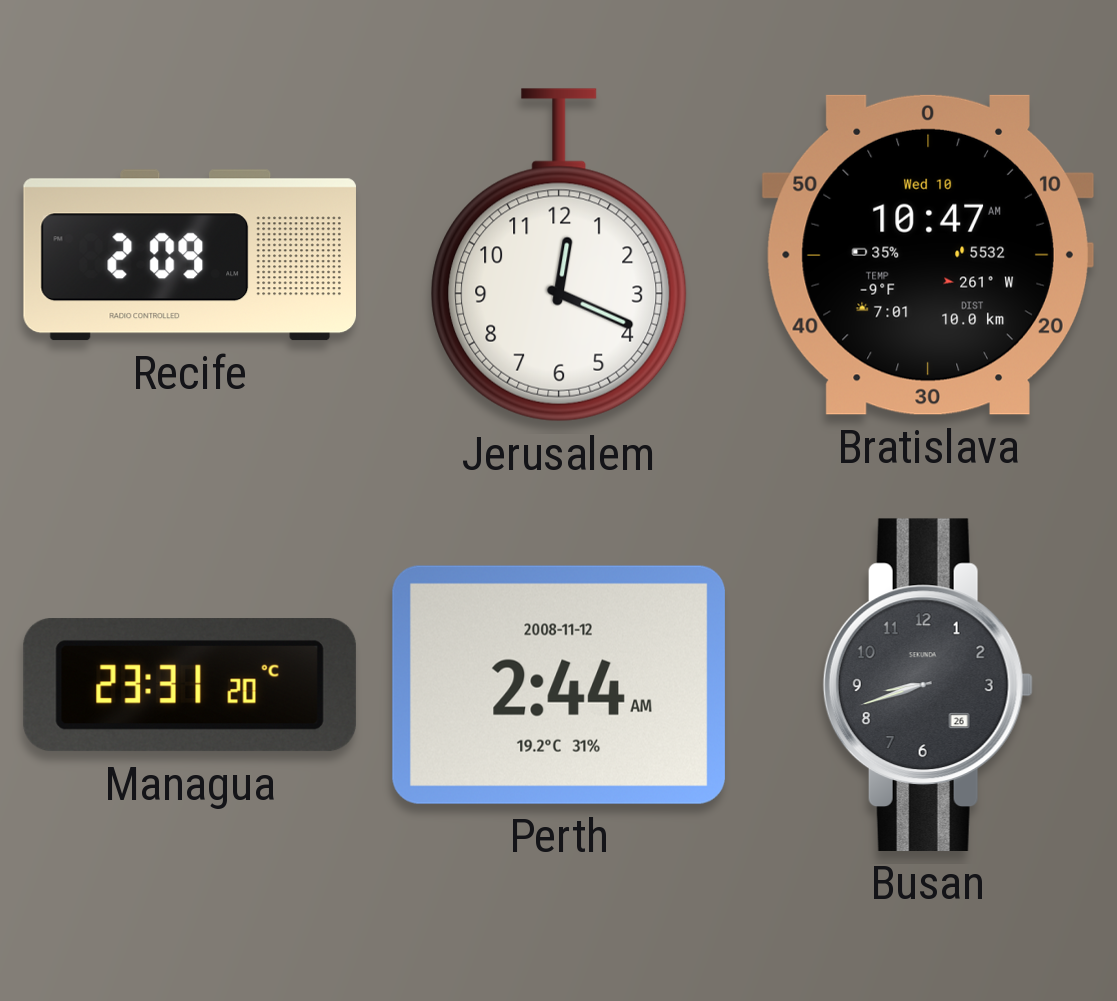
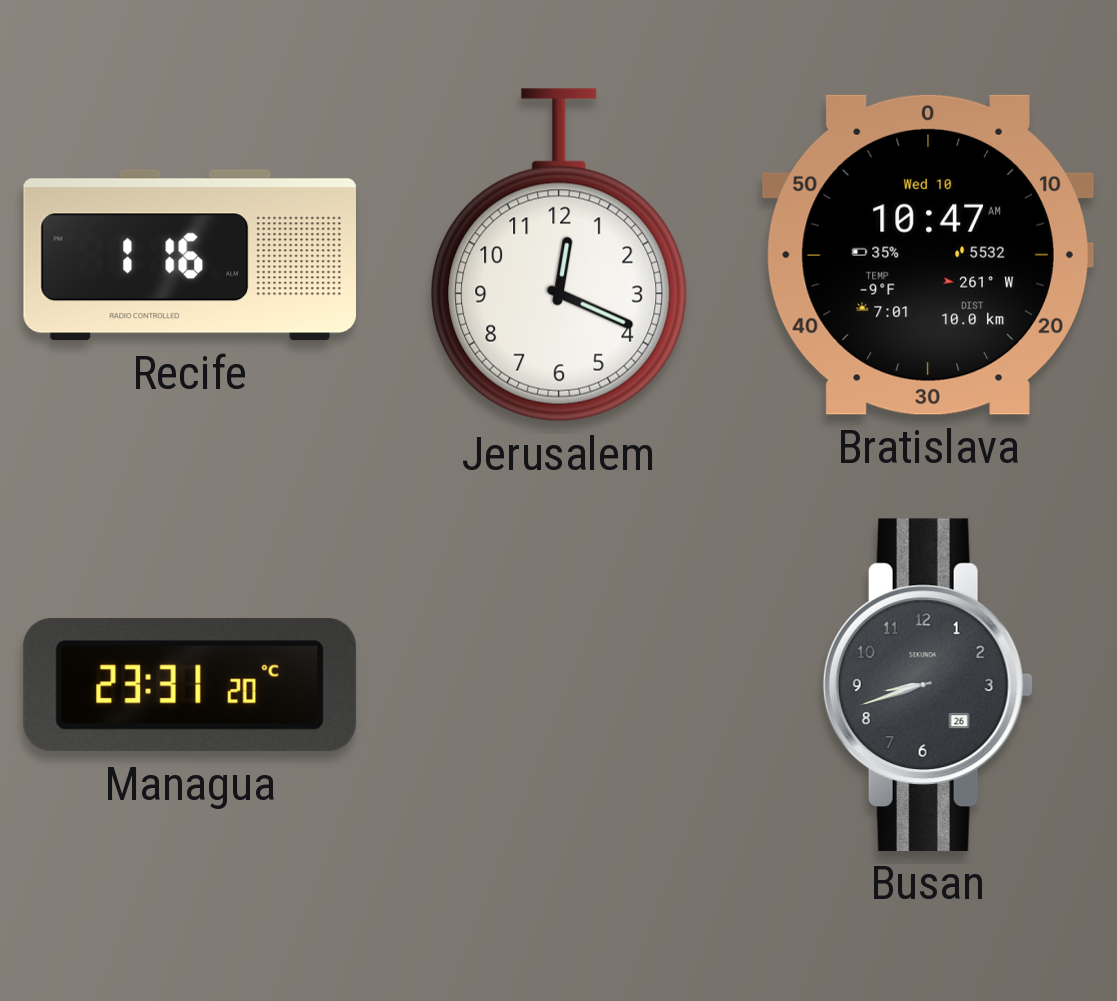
Recife: 2:09 -> 1:16 (190, 255)
Perth: 2:44 -> none (559, 685)
